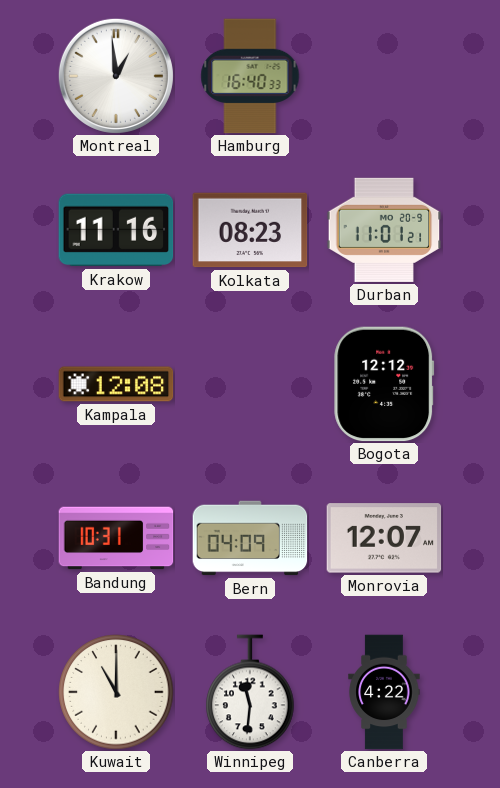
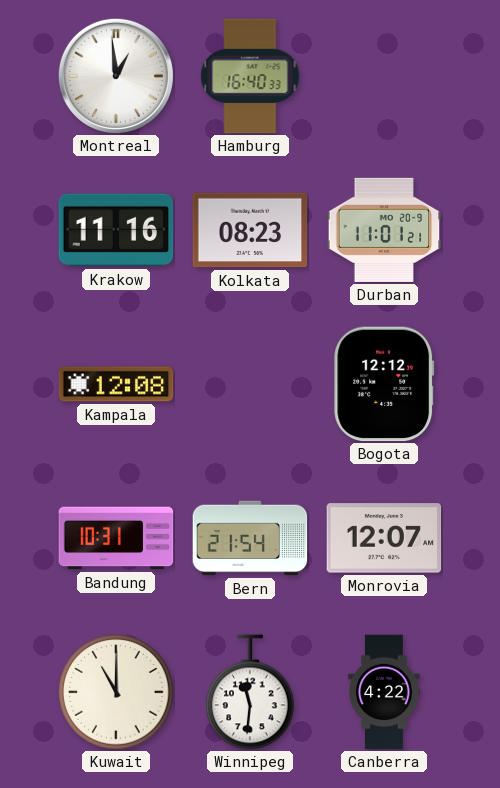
Bern: 04:09 -> 21:54 (250, 538)
